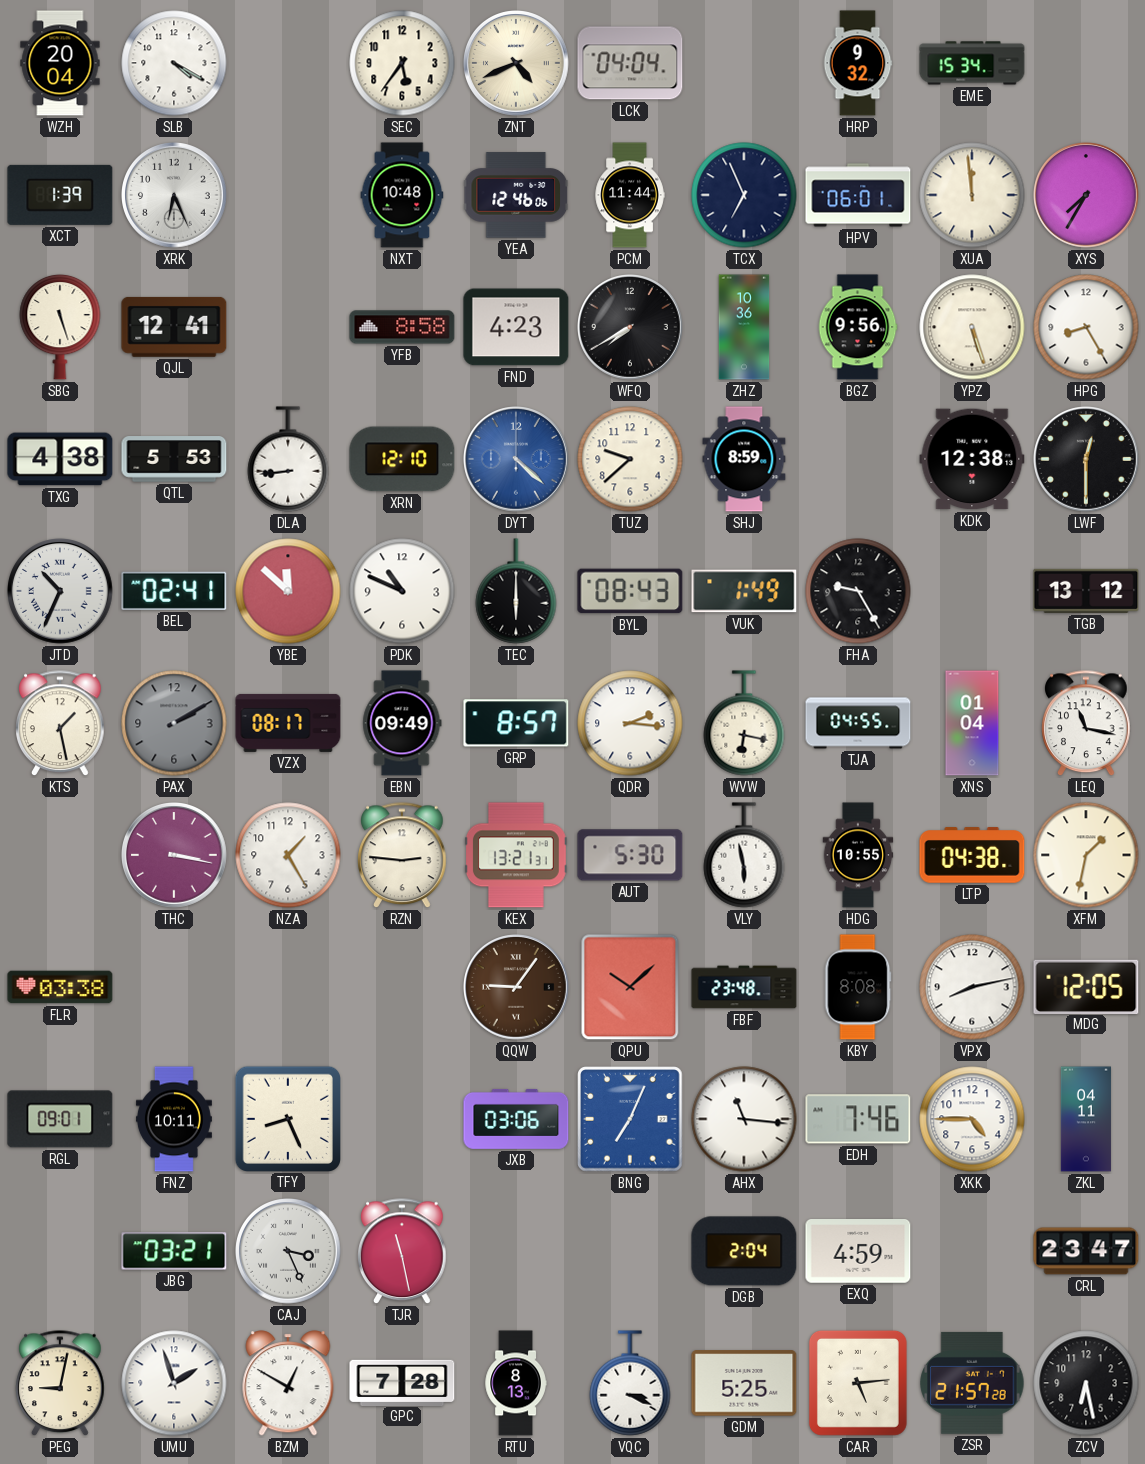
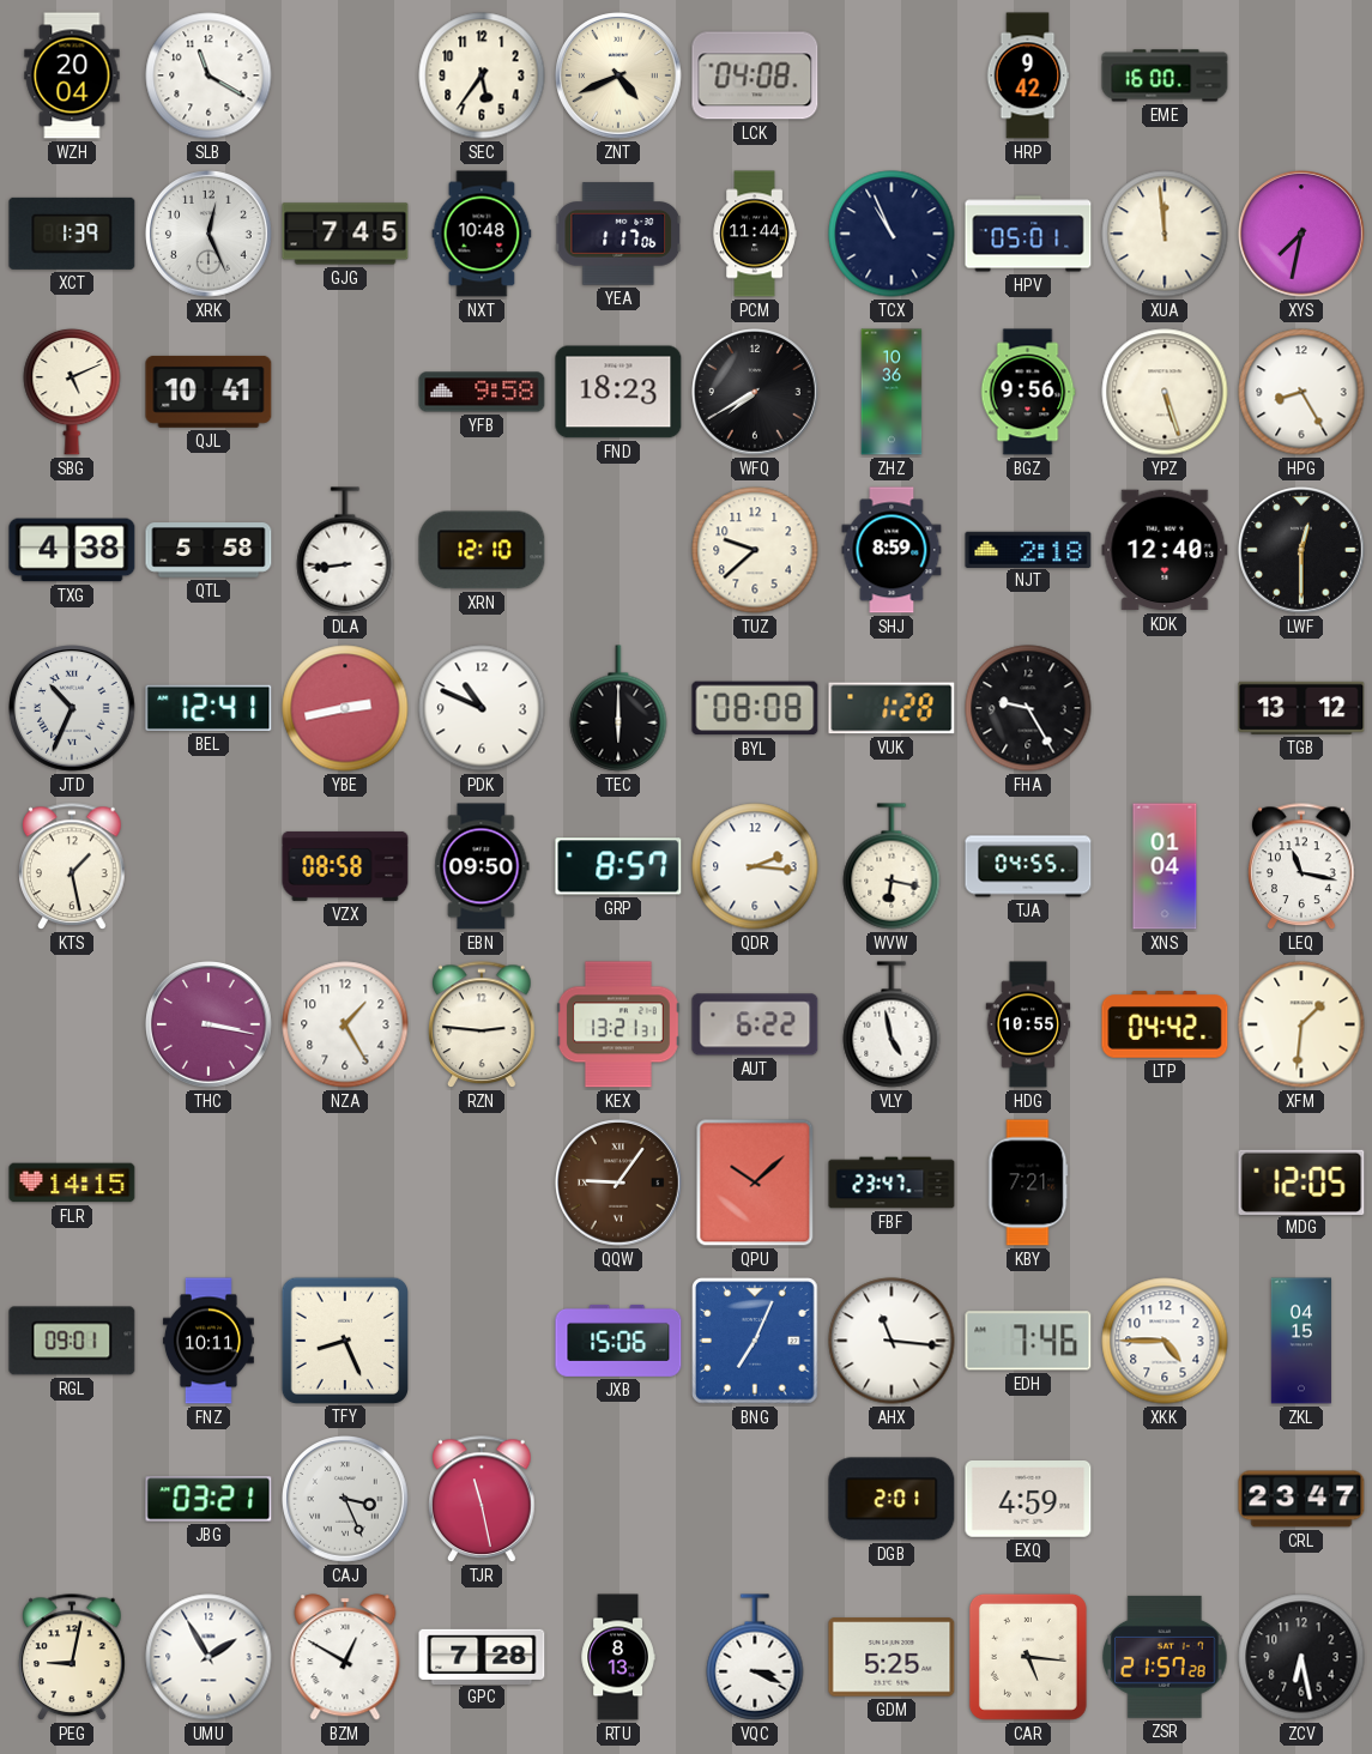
SLB: 4:20 -> 11:20 (208, 75)
LCK: 04:04 -> 04:08 (755, 75)
HRP: 9:32 -> 9:42 (1028, 75)
EME: 15:34 -> 16:00 (1165, 75)
XRK: 6:26 -> 12:26 (210, 235)
GJG: none -> 7:45 (345, 234)
YEA: 12:46 -> 1:17 (618, 234)
TCX: 6:56 -> 10:56 (892, 234)
HPV: 06:01 -> 05:01 (1028, 234)
XYS: 7:35 -> 7:32 (1303, 235)
SBG: 5:27 -> 5:11 (72, 392)
QJL: 12:41 -> 10:41 (208, 392)
YFB: 8:58 -> 9:58 (482, 392)
FND: 4:23 -> 18:23 (618, 392)
QTL: 5:53 -> 5:58 (208, 550)
DYT: 4:22 -> none (517, 460)
NJT: none -> 2:18 (1028, 549)
KDK: 12:38 -> 12:40 (1165, 550)
BEL: 02:41 -> 12:41 (208, 708)
YBE: 11:52 -> 2:43 (345, 708)
BYL: 08:43 -> 08:08 (755, 708)
VUK: 1:49 -> 1:28 (892, 708)
PAX: 2:10 -> none (174, 723)
VZX: 08:17 -> 08:58 (345, 866)
EBN: 09:49 -> 09:50 (482, 866)
AUT: 5:30 -> 6:22 (755, 1024)
VLY: 5:58 -> 4:58 (892, 1024)
LTP: 04:38 -> 04:42 (1165, 1024)
XFM: 1:32 -> 1:31 (1301, 1024)
FLR: 03:38 -> 14:15 (72, 1183)
FBF: 23:48 -> 23:47 (892, 1183)
KBY: 8:08 -> 7:21 (1028, 1183)
VPX: 8:13 -> none (972, 987)
JXB: 03:06 -> 15:06 (618, 1341)
ZKL: 04:11 -> 04:15 (1301, 1341)
DGB: 2:04 -> 2:01 (892, 1499)
UMU: 1:57 -> 1:55 (208, 1657)
CAR: 5:14 -> 5:16 (1028, 1657)
